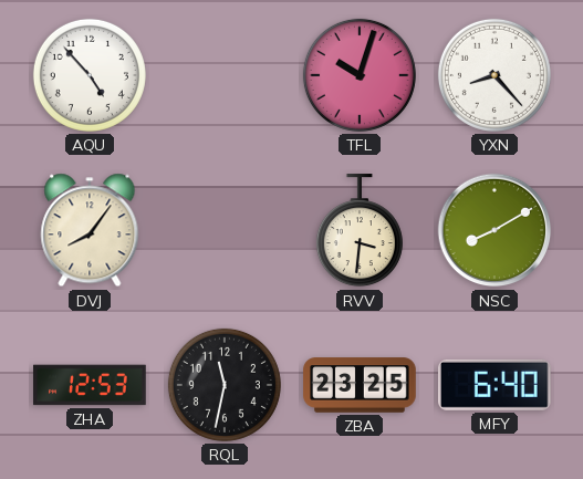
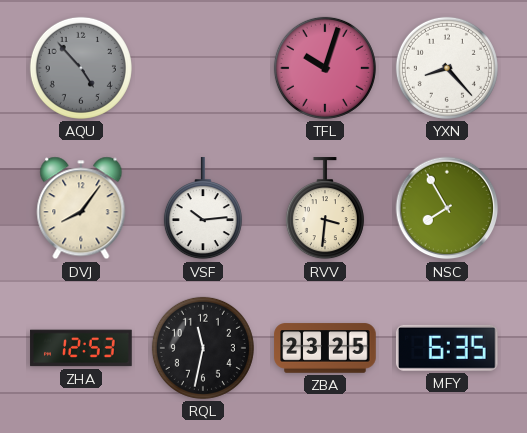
AQU dial: white -> grey (81, 68)
VSF: none -> 10:14 (203, 209)
NSC: 8:10 -> 7:55 (447, 208)
MFY: 6:40 -> 6:35 (447, 348)
